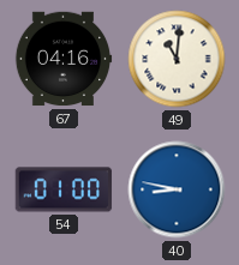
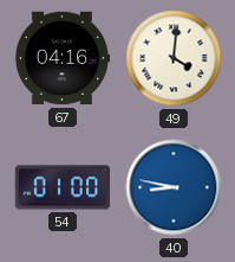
49: 11:01 -> 4:01 (174, 58)
